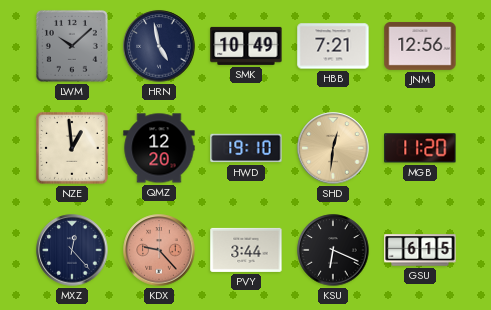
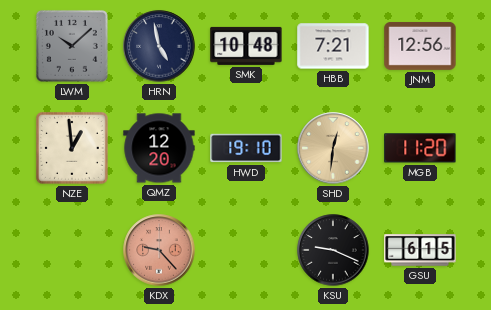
SMK: 10:49 -> 10:48 (246, 46)
MXZ: 12:23 -> none (72, 250)
PVY: 3:44 -> none (246, 250)
KSU: 6:19 -> 9:19 (333, 250)
